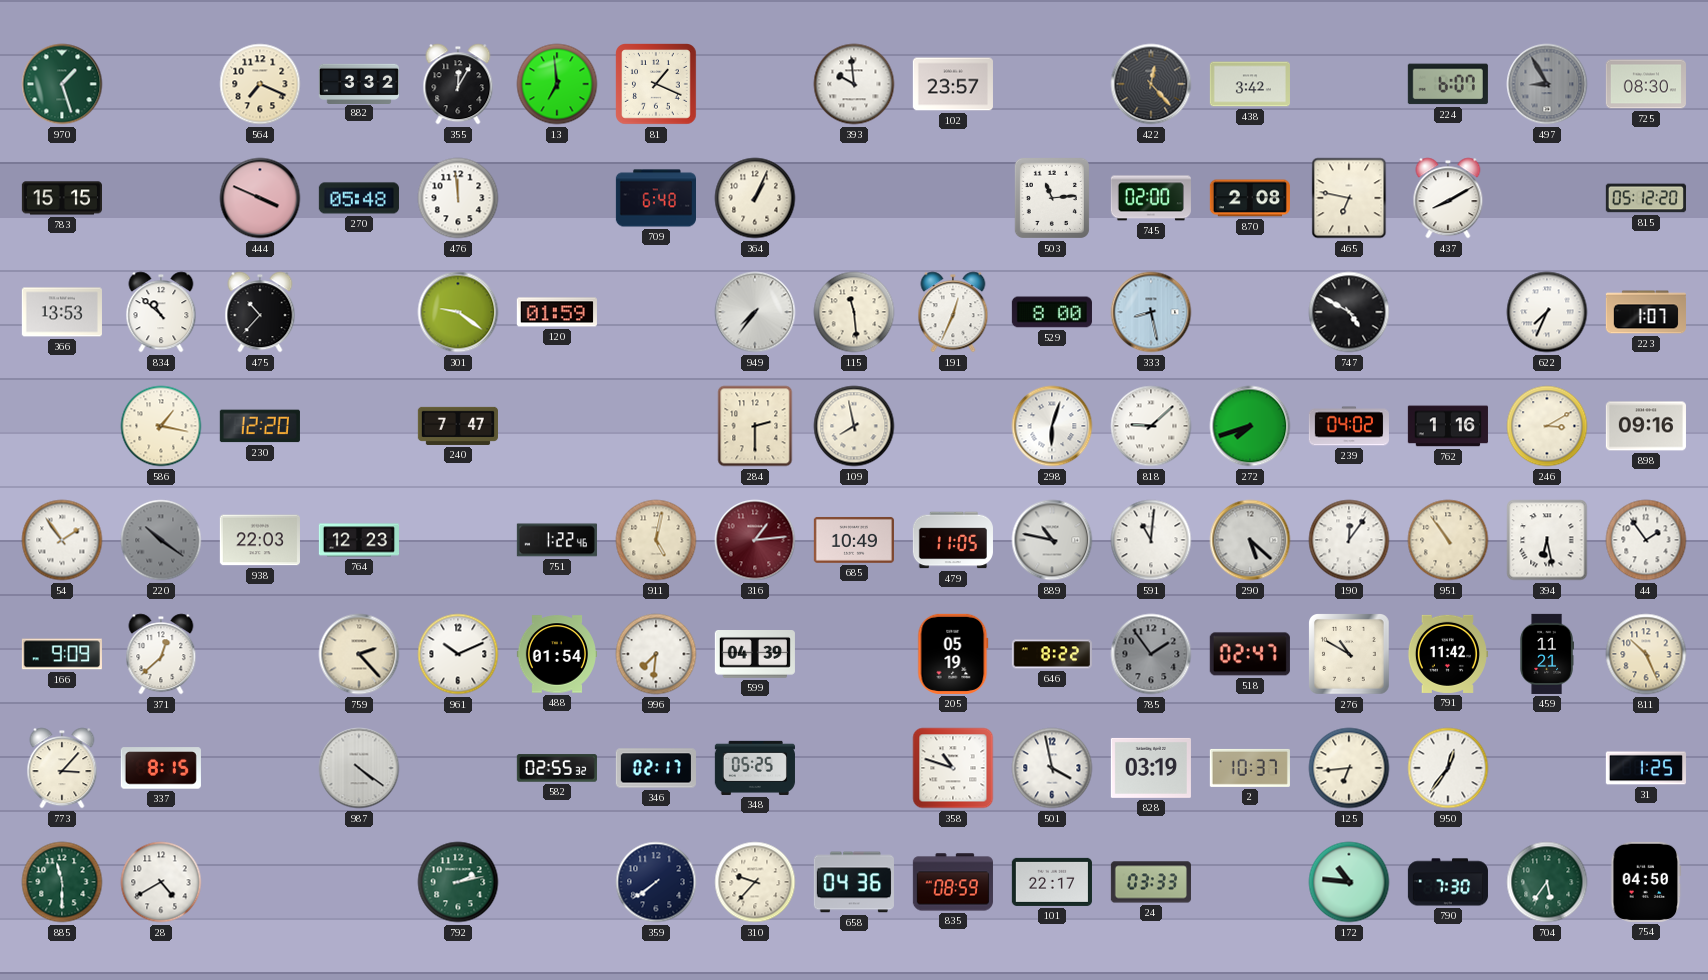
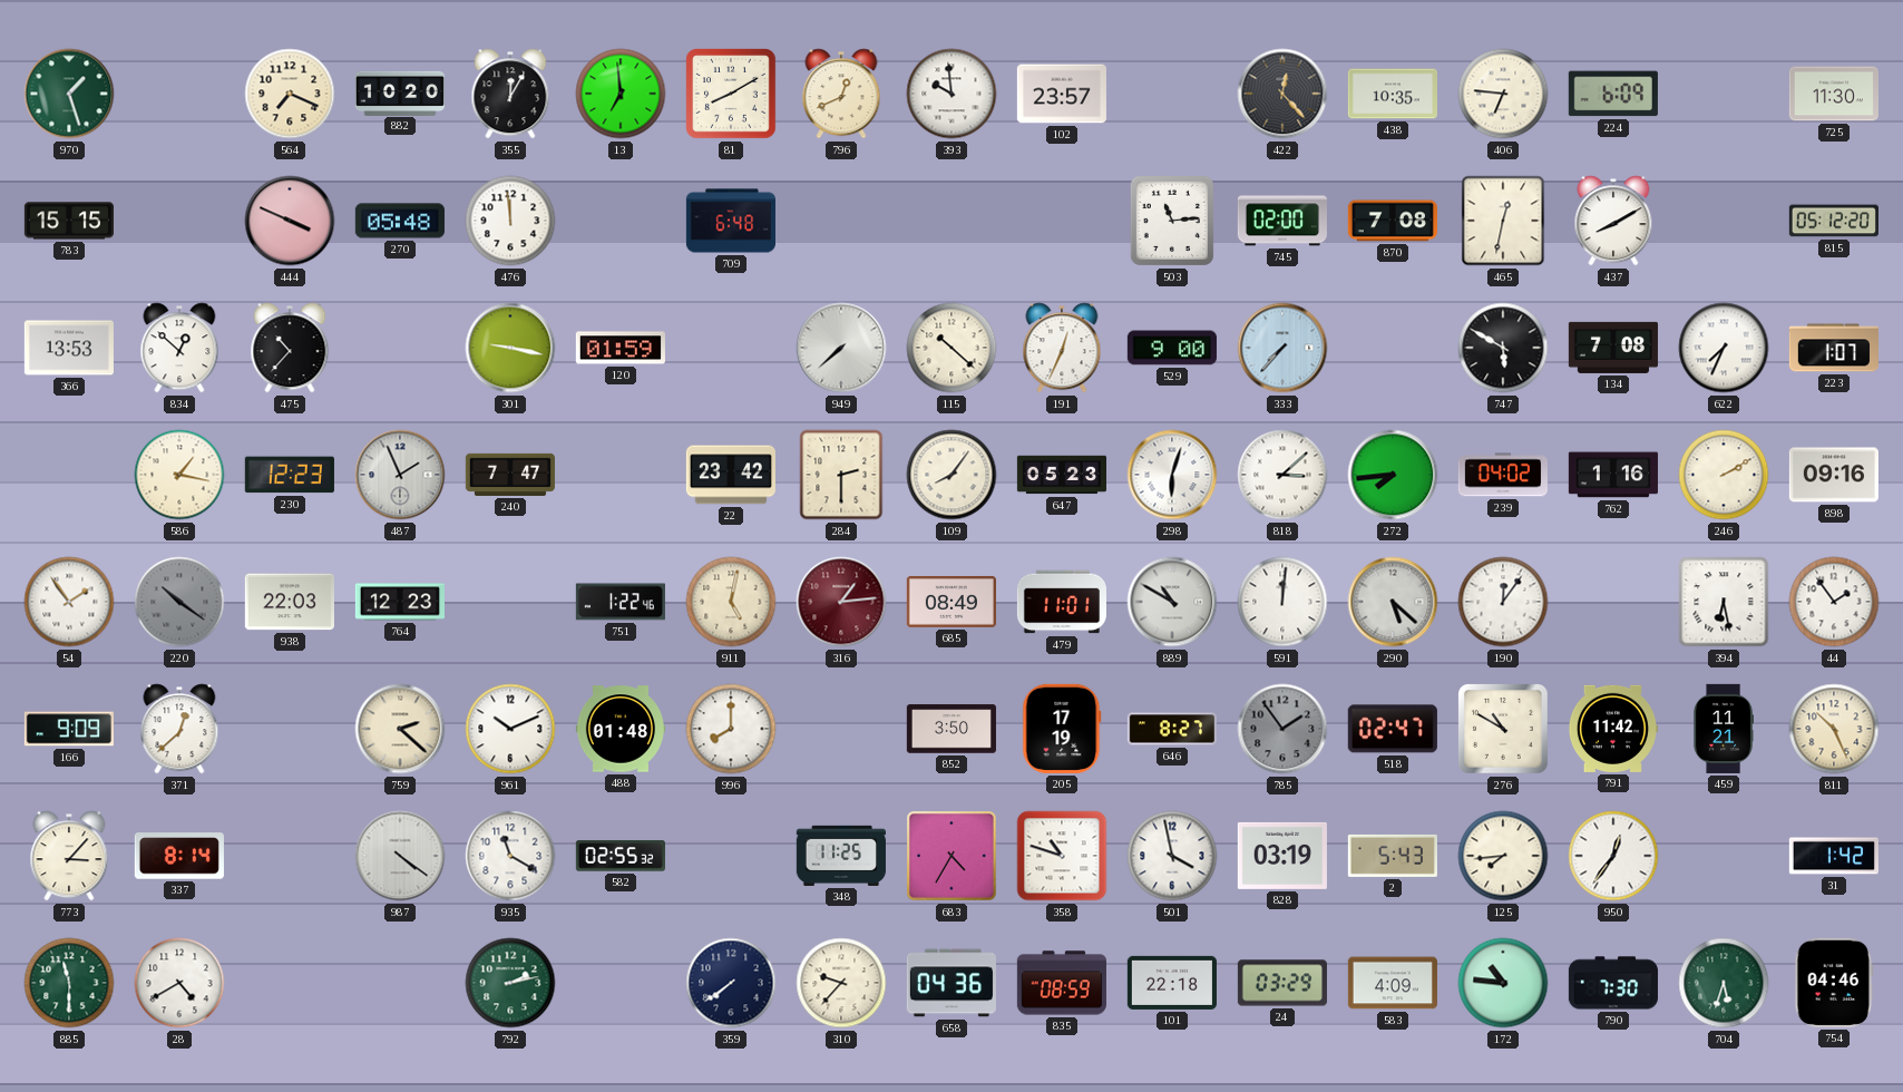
882: 3:32 -> 10:20 (400, 92)
81: 1:19 -> 8:10 (732, 95)
796: none -> 12:41 (841, 94)
438: 3:42 -> 10:35 (1393, 94)
406: none -> 6:46 (1503, 94)
224: 6:07 -> 6:09 (1613, 94)
497: 8:55 -> none (1547, 84)
725: 08:30 -> 11:30 (1834, 94)
364: 1:04 -> none (755, 198)
870: 2:08 -> 7:08 (1393, 221)
465: 6:47 -> 12:32 (1503, 221)
834: 10:52 -> 12:52 (179, 348)
301: 9:21 -> 9:17 (510, 348)
949: 7:36 -> 7:38 (841, 348)
115: 11:29 -> 10:22 (952, 348)
529: 8:00 -> 9:00 (1172, 348)
333: 8:28 -> 7:37 (1282, 348)
747: 4:50 -> 5:50 (1503, 348)
134: none -> 7:08 (1613, 348)
230: 12:20 -> 12:23 (290, 475)
487: none -> 1:56 (400, 475)
22: none -> 23:42 (731, 475)
109: 7:58 -> 8:06 (952, 475)
647: none -> 05:23 (1061, 475)
818: 9:08 -> 3:08 (1282, 475)
272: 7:42 -> 7:44 (1393, 475)
246: 3:10 -> 2:10 (1724, 475)
685: 10:49 -> 08:49 (952, 602)
479: 11:05 -> 11:01 (1062, 602)
889: 10:47 -> 10:50 (1172, 602)
591: 11:01 -> 12:01 (1282, 602)
951: 10:54 -> none (1448, 540)
759: 2:23 -> 2:22 (400, 729)
488: 01:54 -> 01:48 (621, 729)
996: 7:31 -> 8:00 (731, 729)
599: 04:39 -> none (755, 655)
852: none -> 3:50 (952, 729)
205: 05:19 -> 17:19 (1062, 729)
646: 8:22 -> 8:27 (1172, 729)
337: 8:15 -> 8:14 (179, 856)
935: none -> 11:20 (510, 856)
346: 02:17 -> none (656, 768)
348: 05:25 -> 11:25 (841, 856)
683: none -> 4:35 (953, 857)
2: 10:37 -> 5:43 (1393, 856)
125: 6:44 -> 7:44 (1503, 856)
31: 1:25 -> 1:42 (1834, 856)
101: 22:17 -> 22:18 (1172, 983)
24: 03:33 -> 03:29 (1282, 983)
583: none -> 4:09 (1393, 983)
704: 5:36 -> 5:33 (1724, 983)
754: 04:50 -> 04:46 (1834, 983)
